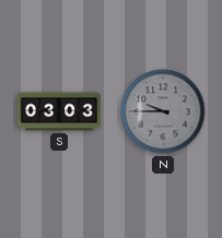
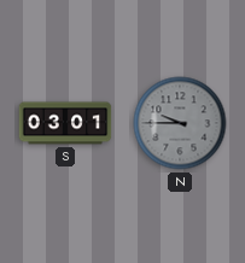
S: 03:03 -> 03:01 (65, 123)
